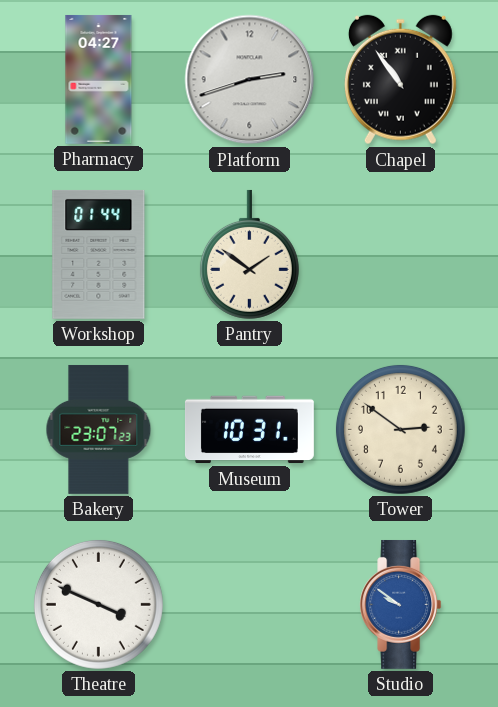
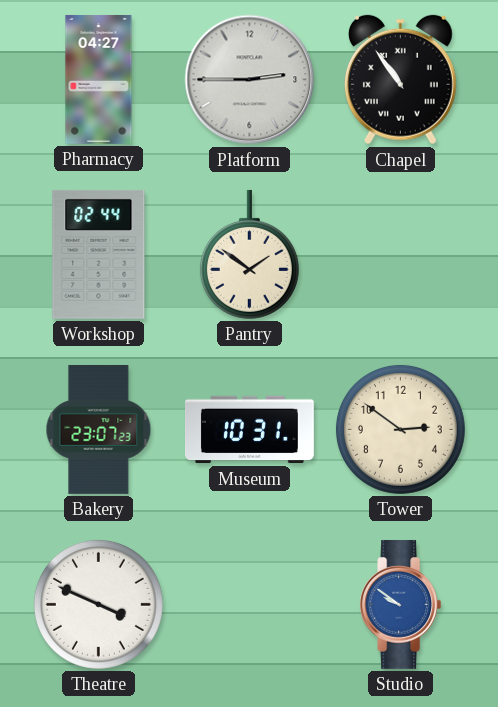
Platform: 2:42 -> 2:45 (250, 80)
Workshop: 01:44 -> 02:44 (99, 254)
